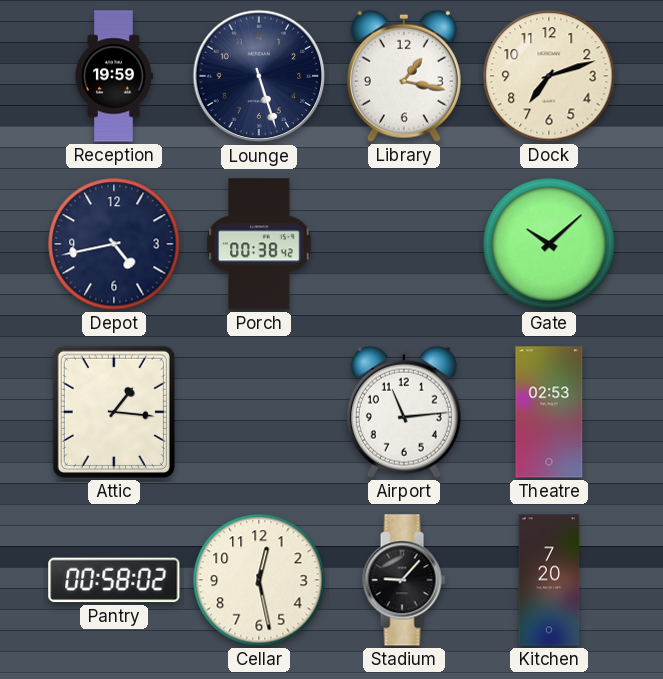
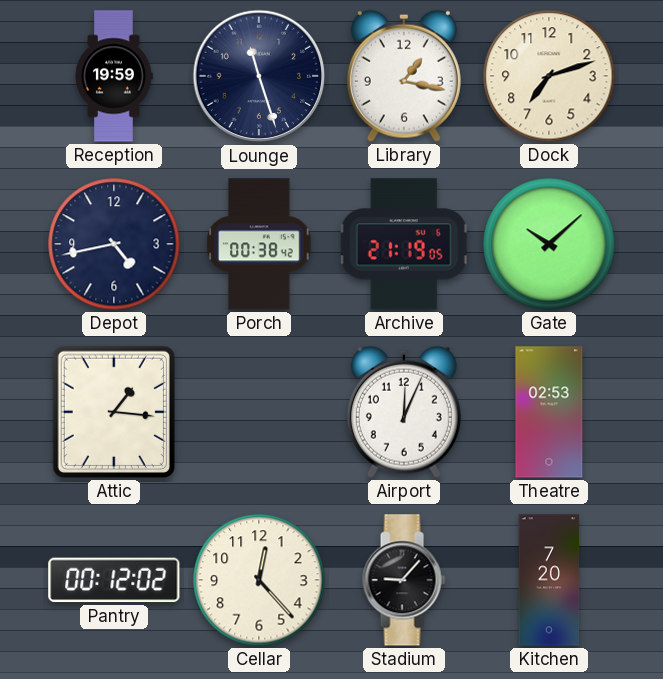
Lounge: 5:27 -> 11:27 (259, 76)
Archive: none -> 21:19 (404, 244)
Airport: 11:14 -> 12:04 (404, 412)
Pantry: 00:58 -> 00:12 (114, 580)
Cellar: 12:28 -> 12:23 (259, 580)
